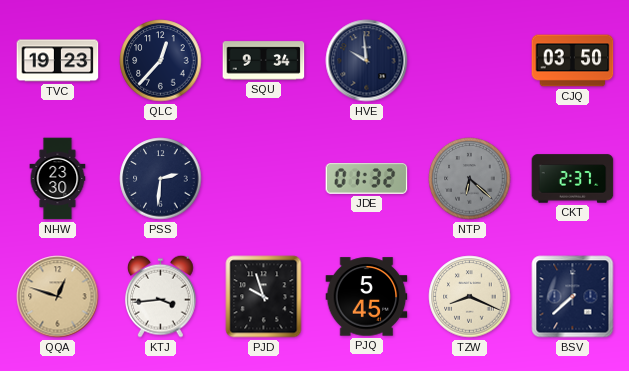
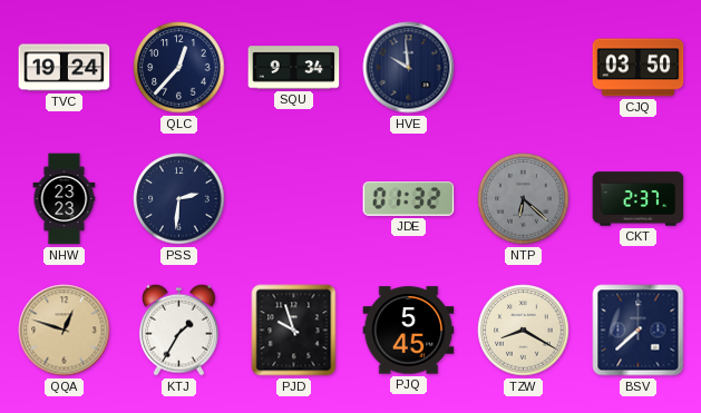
TVC: 19:23 -> 19:24 (65, 68)
NHW: 23:30 -> 23:23 (65, 199)
KTJ: 3:44 -> 1:35 (179, 330)
TZW: 8:19 -> 8:20 (524, 331)
